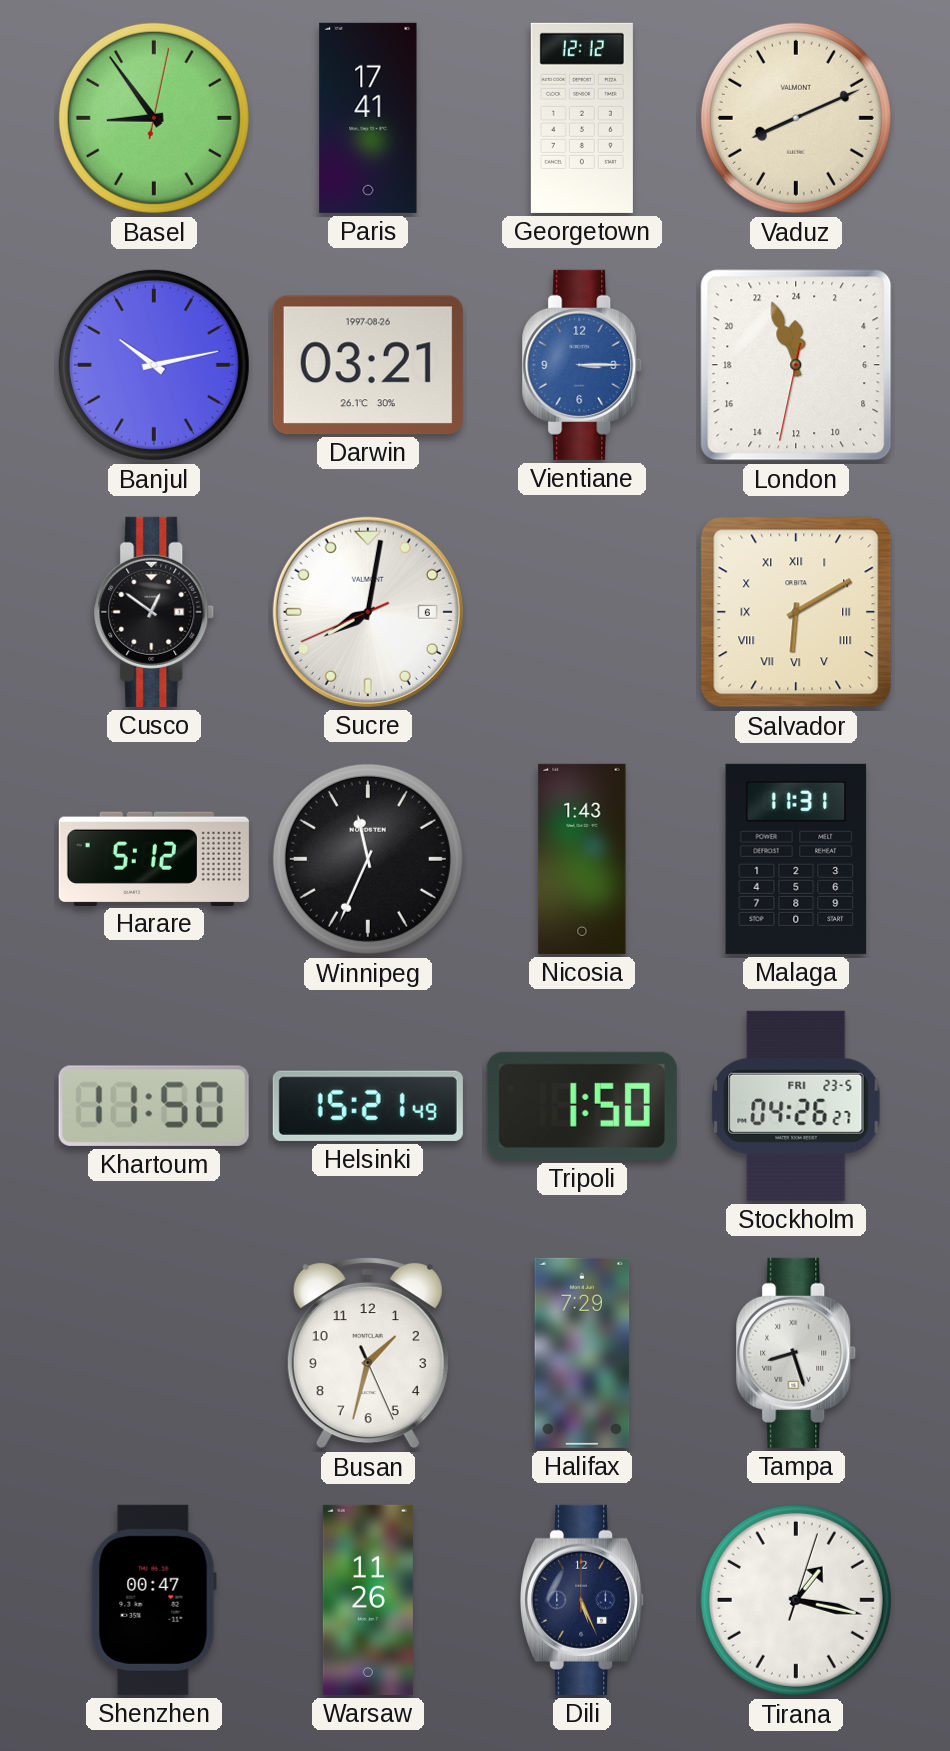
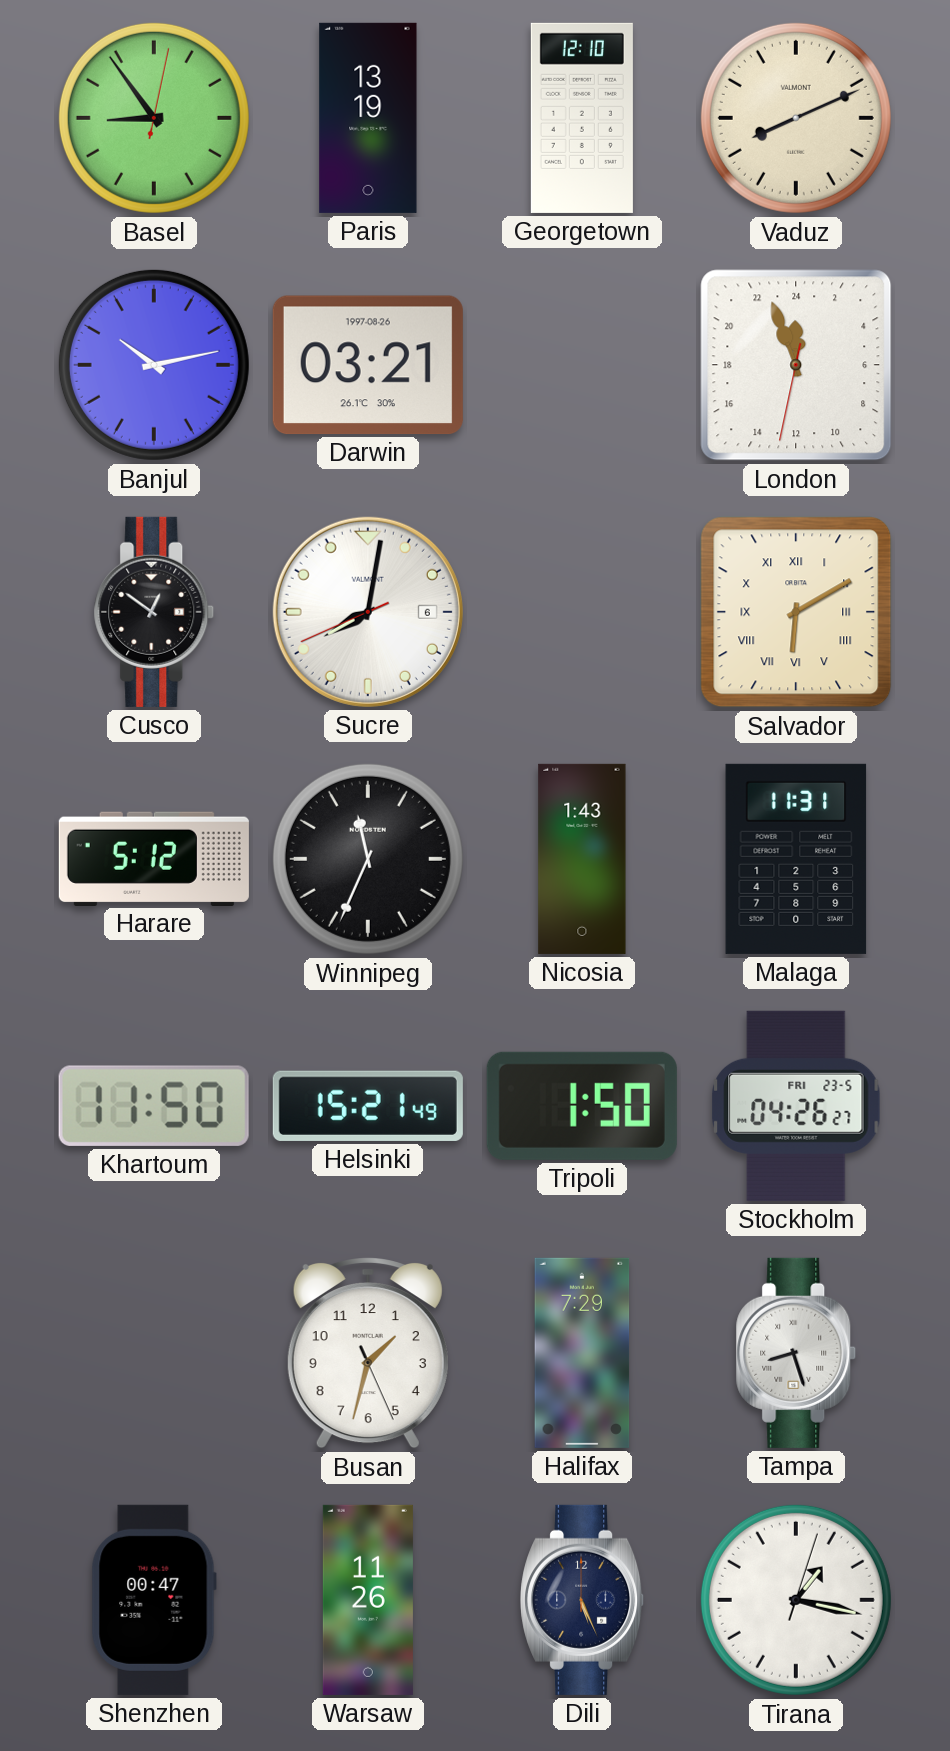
Paris: 17:41 -> 13:19 (368, 118)
Georgetown: 12:12 -> 12:10 (582, 118)
Vientiane: 3:15 -> none (582, 365)
